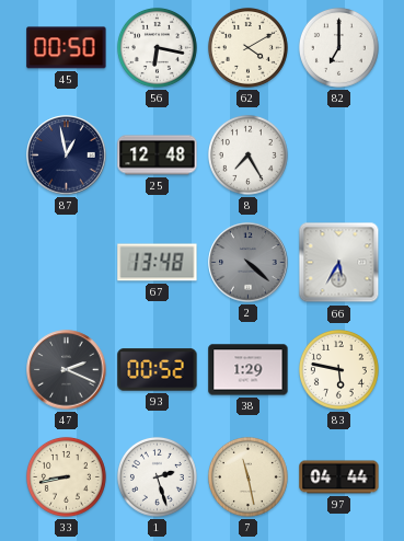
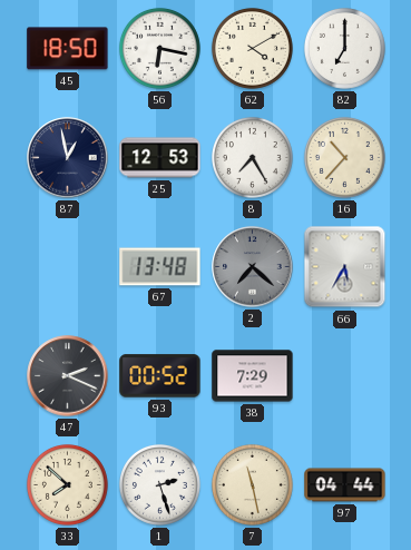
45: 00:50 -> 18:50 (68, 49)
25: 12:48 -> 12:53 (160, 158)
16: none -> 10:37 (344, 157)
2: 4:22 -> 7:22 (253, 267)
38: 1:29 -> 7:29 (253, 376)
83: 5:47 -> none (338, 369)
33: 8:43 -> 7:52 (67, 484)
